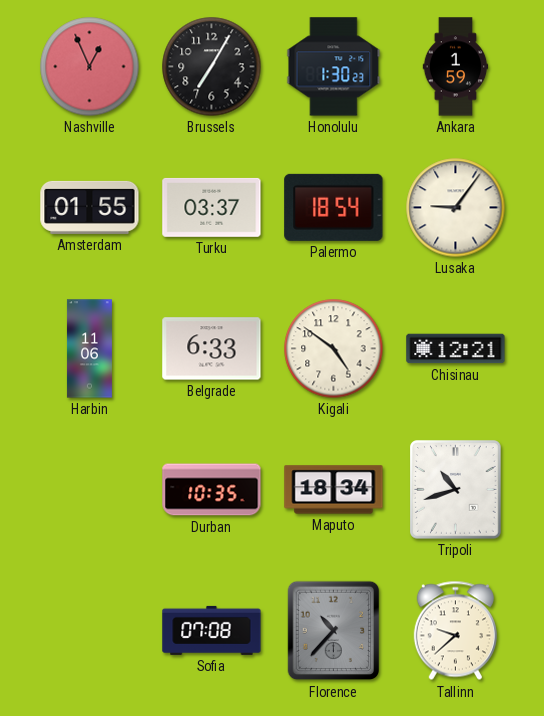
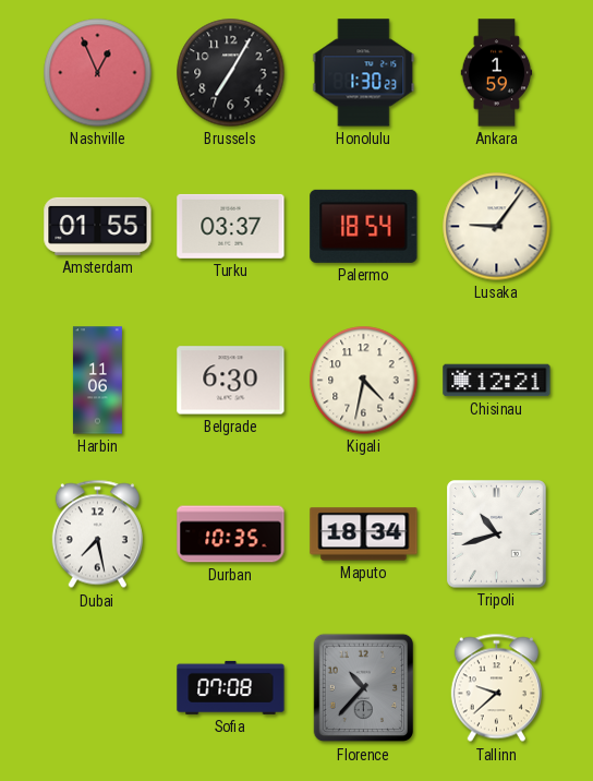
Belgrade: 6:33 -> 6:30 (231, 381)
Kigali: 4:51 -> 4:32 (364, 381)
Dubai: none -> 7:28 (97, 534)
